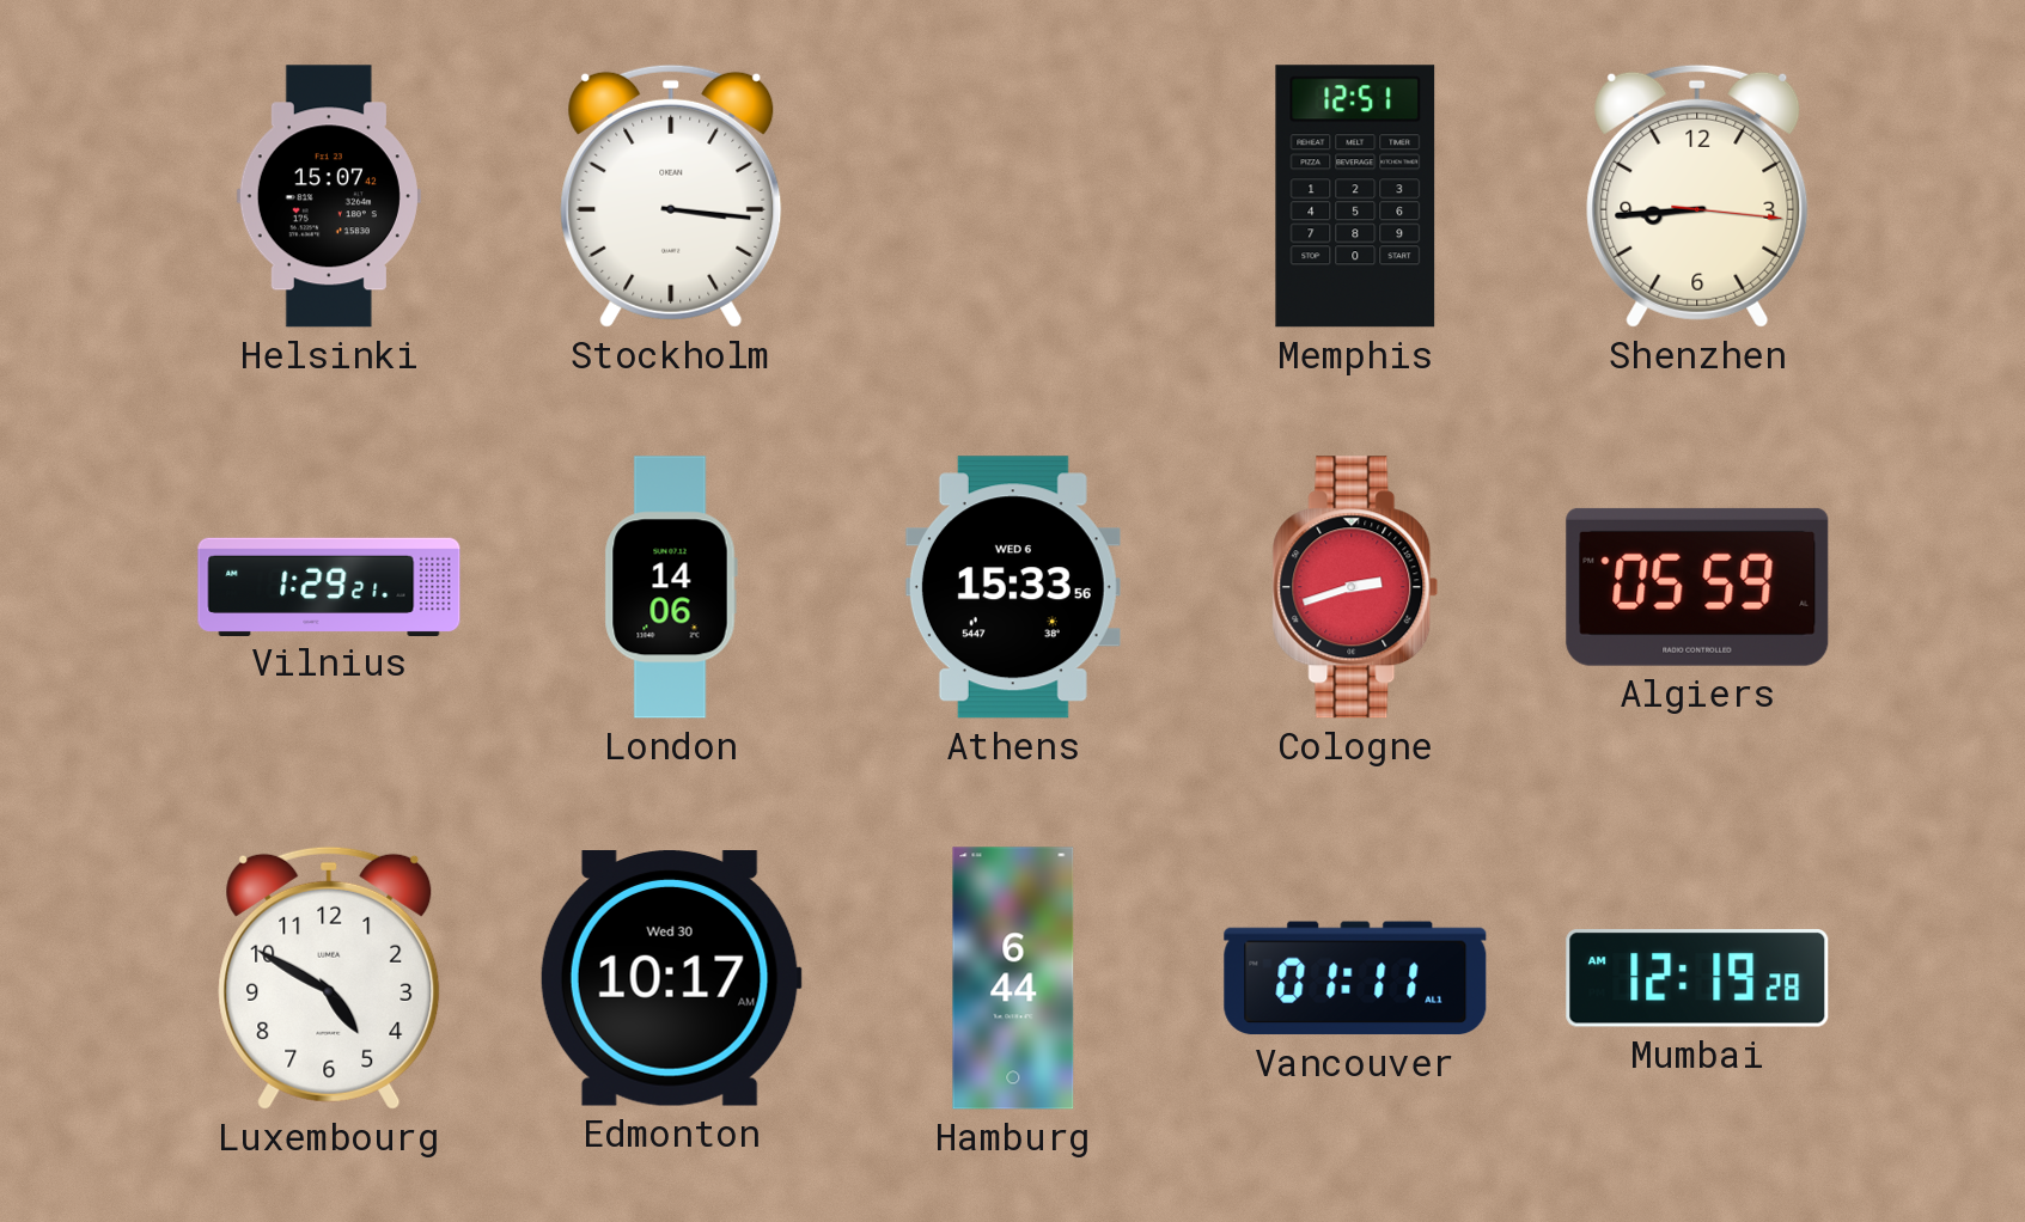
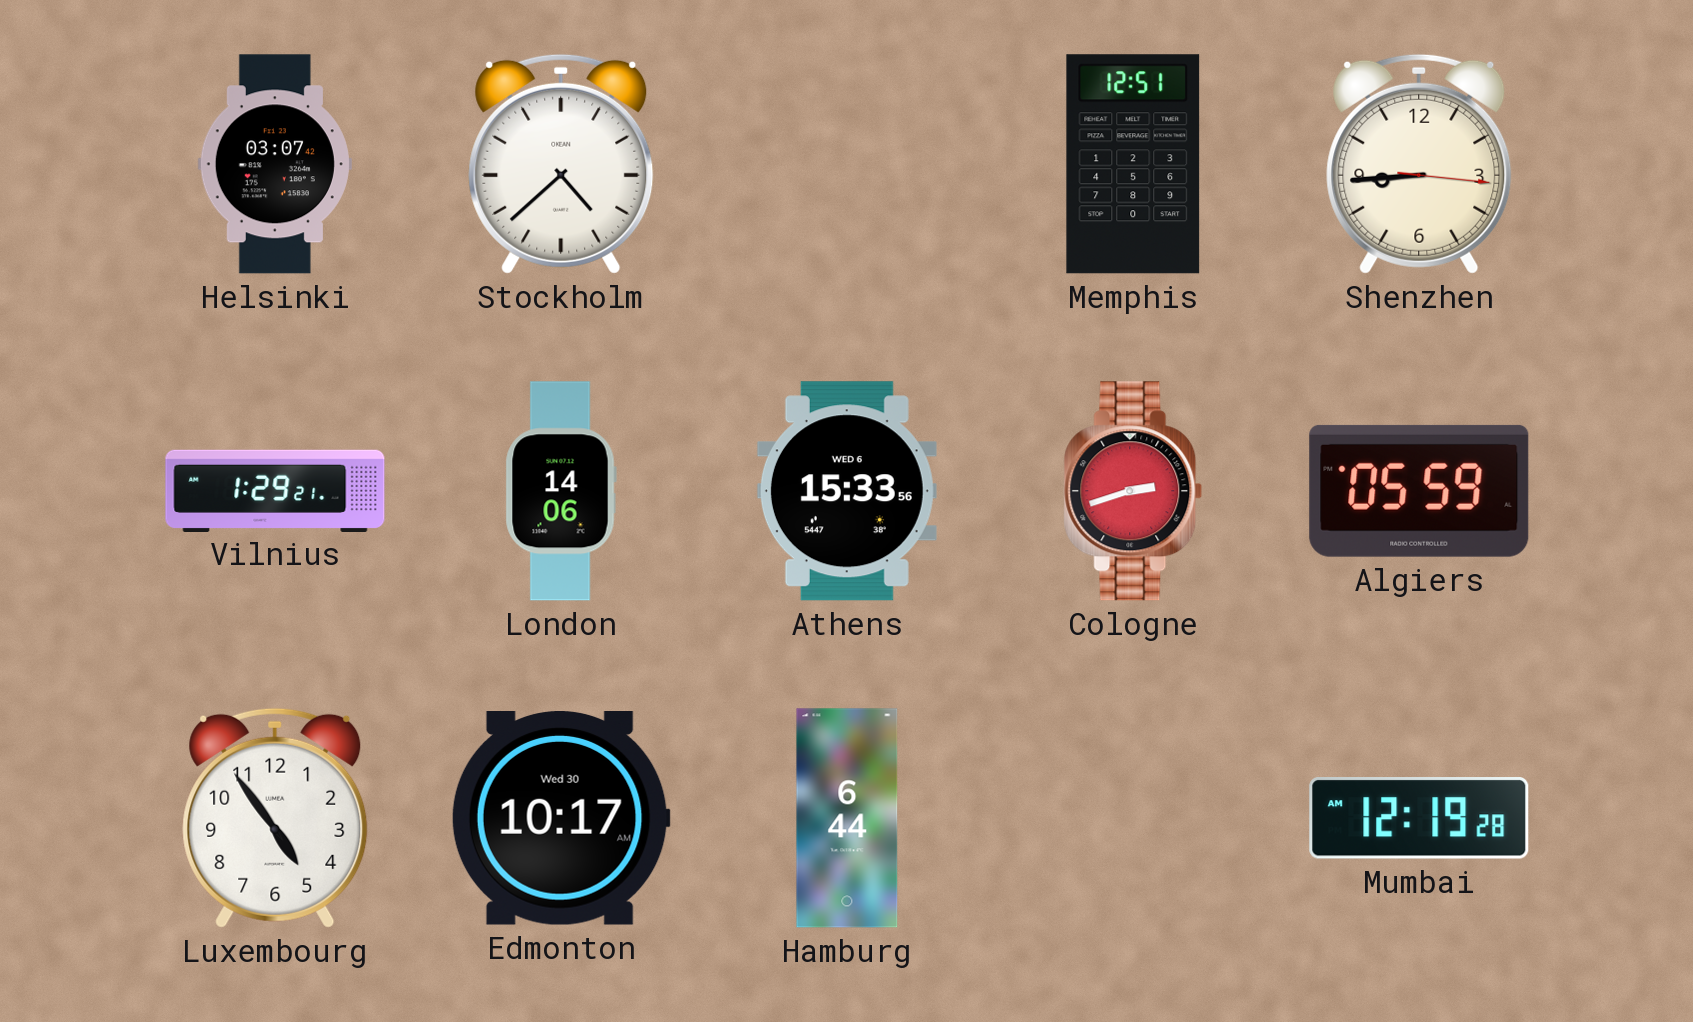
Helsinki: 15:07 -> 03:07 (275, 164)
Stockholm: 3:16 -> 4:38 (561, 164)
Luxembourg: 4:50 -> 4:54 (275, 818)
Vancouver: 01:11 -> none (1355, 978)
